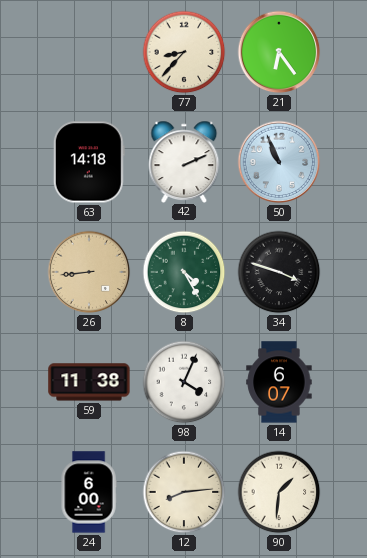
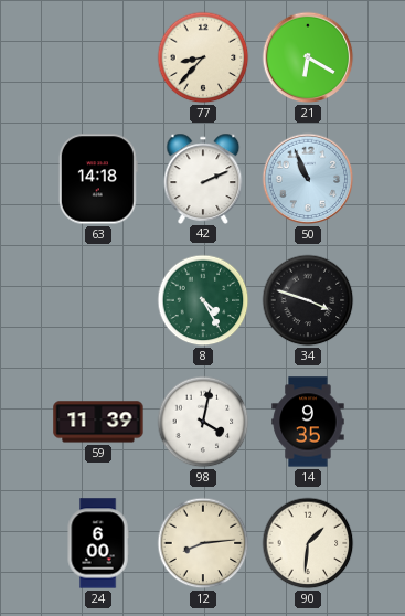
21: 6:24 -> 6:20 (308, 57)
26: 8:44 -> none (89, 272)
59: 11:38 -> 11:39 (98, 422)
98: 4:04 -> 4:02 (203, 422)
14: 6:07 -> 9:35 (308, 422)
